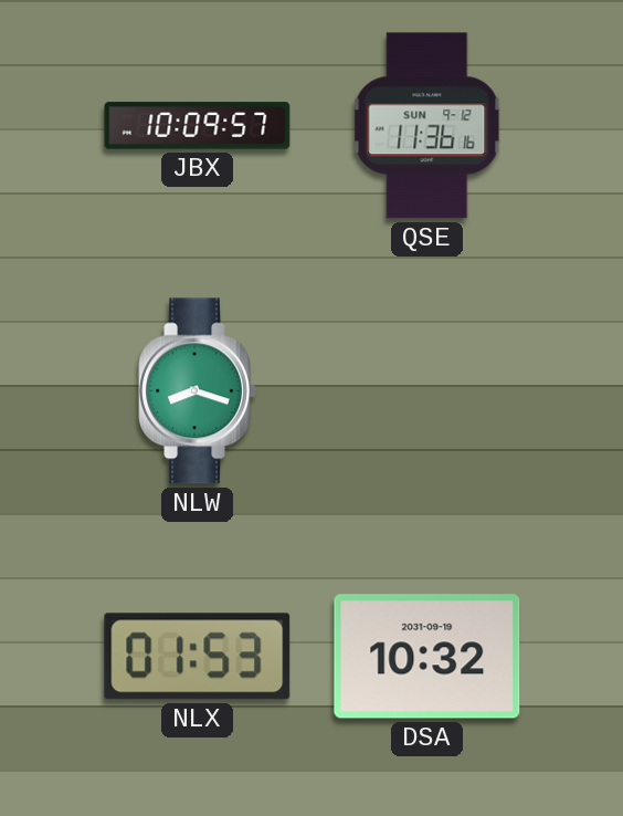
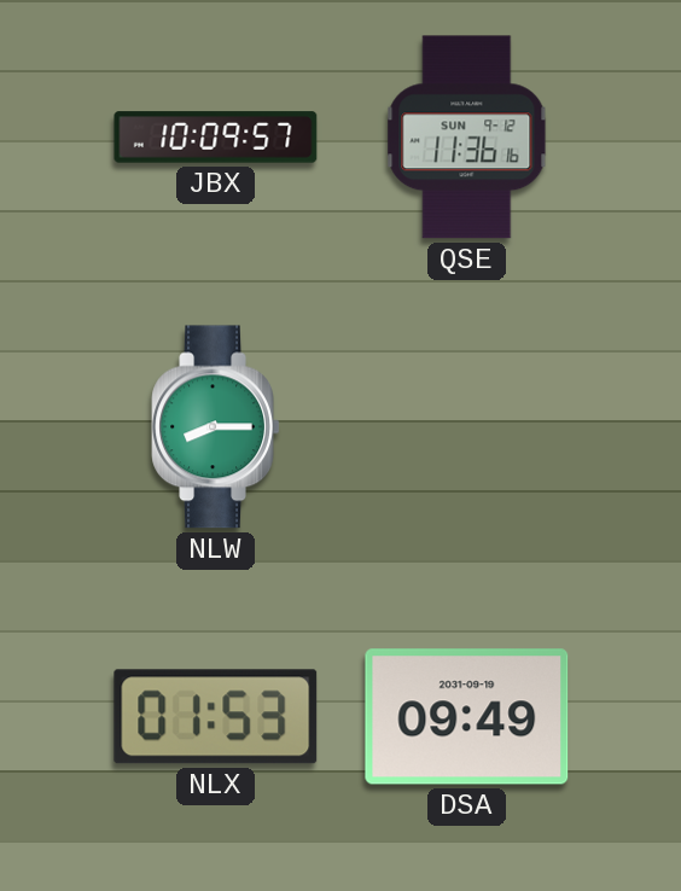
NLW: 8:18 -> 8:15 (216, 427)
DSA: 10:32 -> 09:49 (467, 717)
